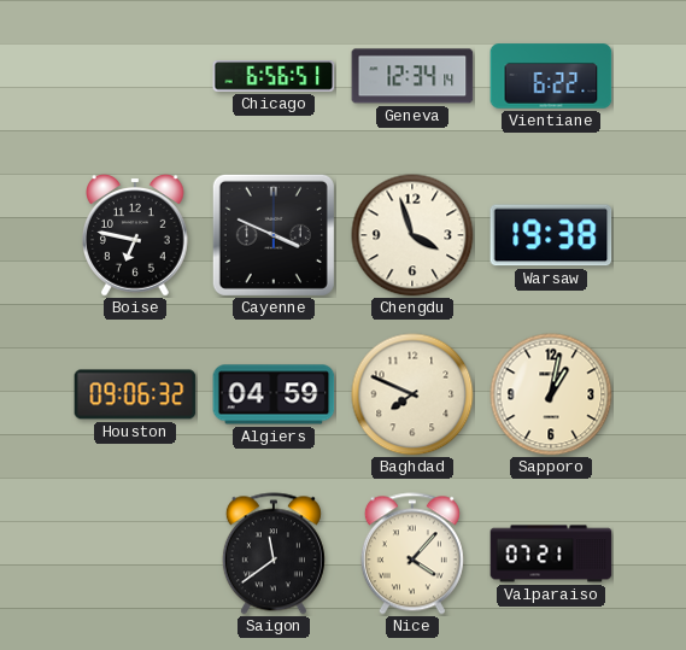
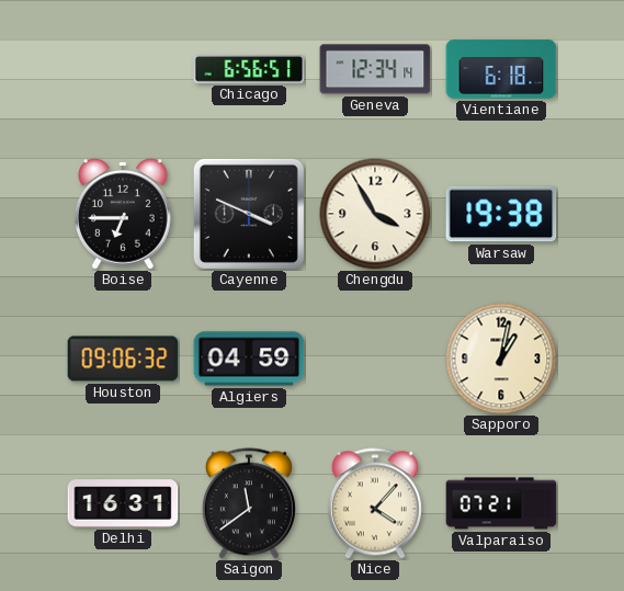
Vientiane: 6:22 -> 6:18 (501, 69)
Boise: 6:47 -> 6:45 (124, 214)
Chengdu: 3:57 -> 3:55 (375, 214)
Baghdad: 7:49 -> none (412, 394)
Delhi: none -> 16:31 (123, 503)
